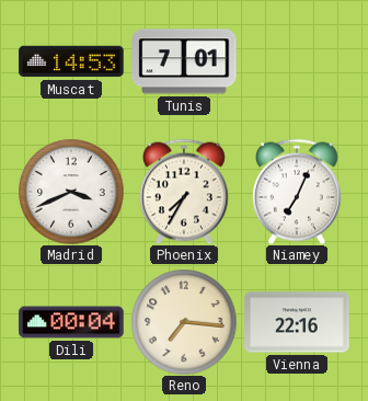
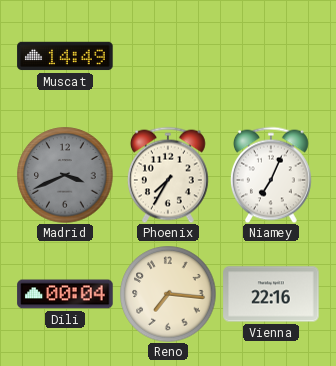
Muscat: 14:53 -> 14:49 (65, 56)
Tunis: 7:01 -> none (184, 61)
Madrid dial: white -> grey (65, 175)
